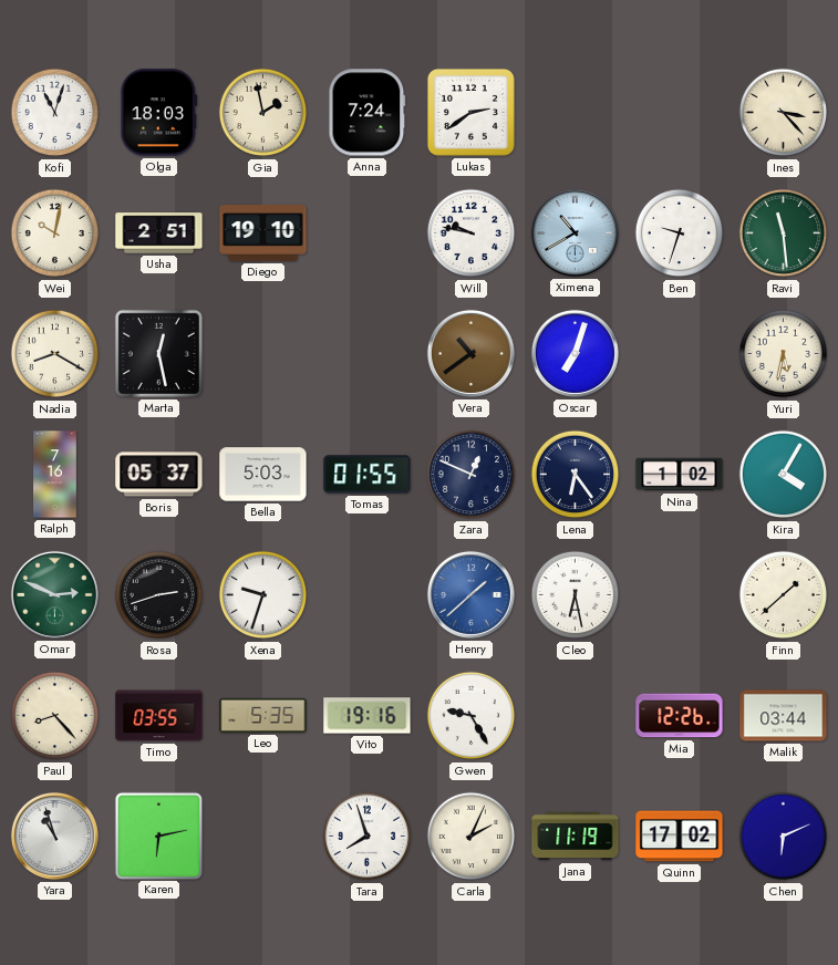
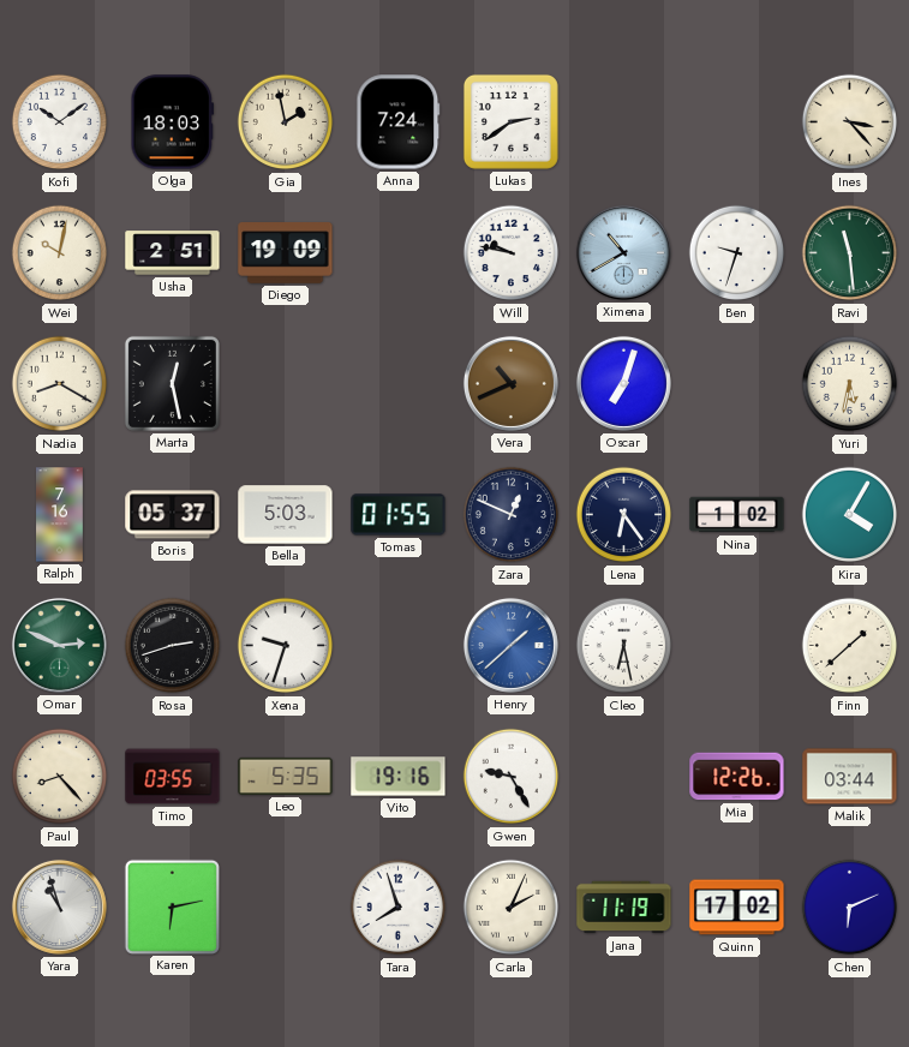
Kofi: 11:03 -> 10:09 (60, 122)
Diego: 19:10 -> 19:09 (286, 253)
Vera: 10:39 -> 10:41 (510, 383)
